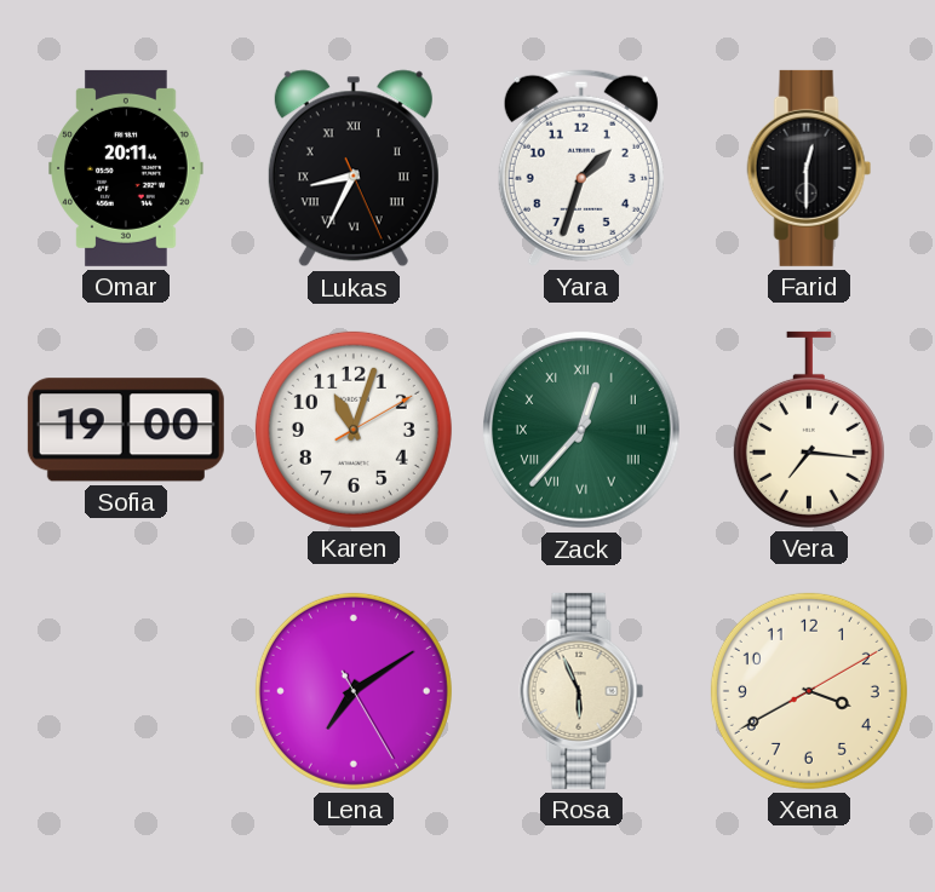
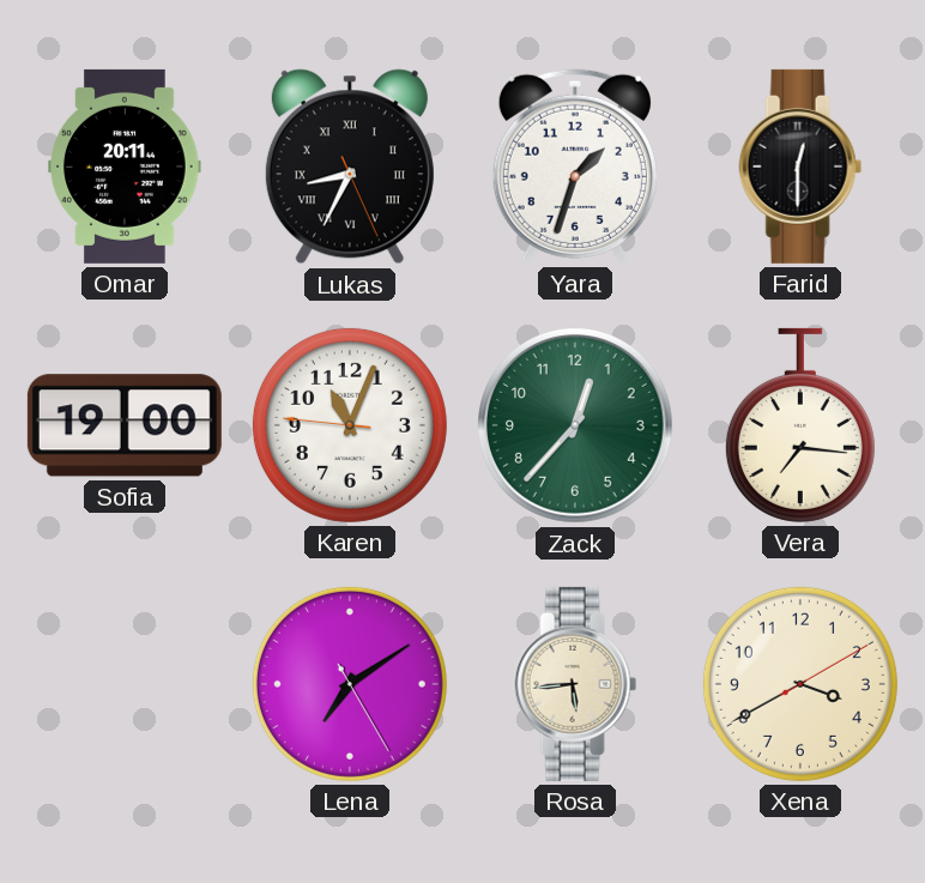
Karen: 11:03:10 -> 11:03:46 (350, 425)
Zack numerals: Roman -> Arabic (576, 427)
Rosa: 5:56 -> 5:44 (575, 684)
